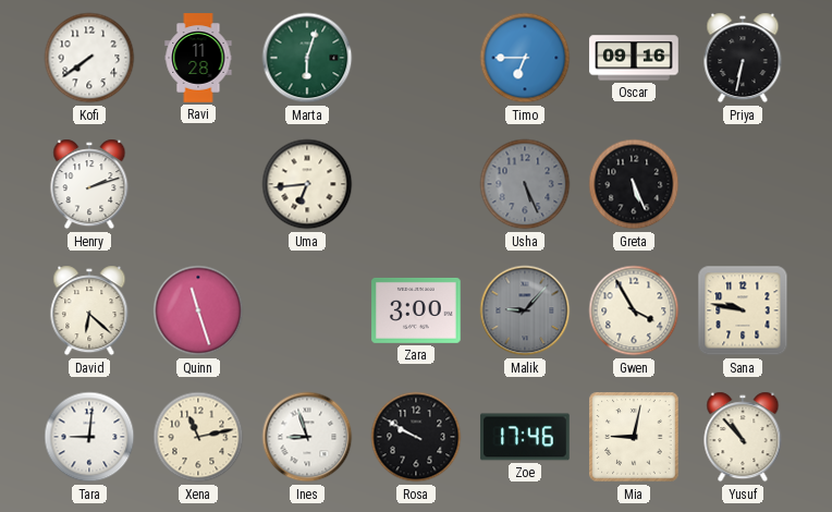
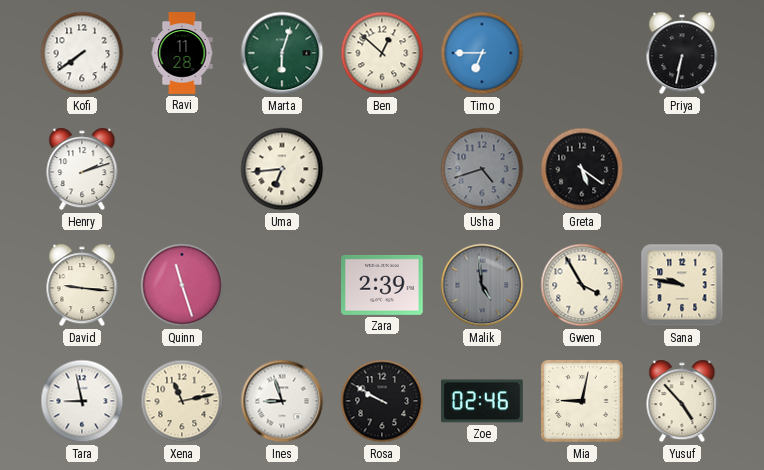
Ben: none -> 12:52 (382, 53)
Oscar: 09:16 -> none (634, 58)
Usha: 5:26 -> 4:42 (482, 169)
Greta: 5:26 -> 5:21 (582, 169)
David: 6:22 -> 9:16 (82, 285)
Zara: 3:00 -> 2:39 (382, 285)
Malik: 9:07 -> 4:59 (482, 285)
Tara: 9:01 -> 8:58 (82, 401)
Zoe: 17:46 -> 02:46 (482, 401)
Yusuf: 10:53 -> 4:53 (682, 401)
